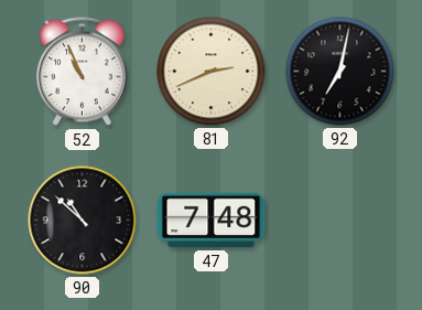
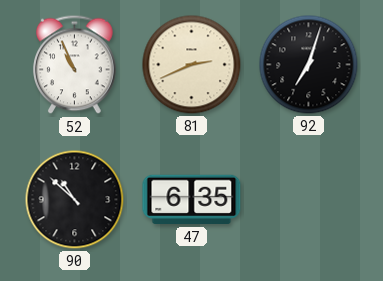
92: 7:02 -> 7:03 (309, 65)
47: 7:48 -> 6:35 (192, 200)
